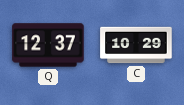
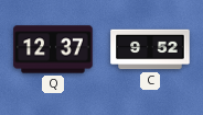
C: 10:29 -> 9:52 (150, 49)
